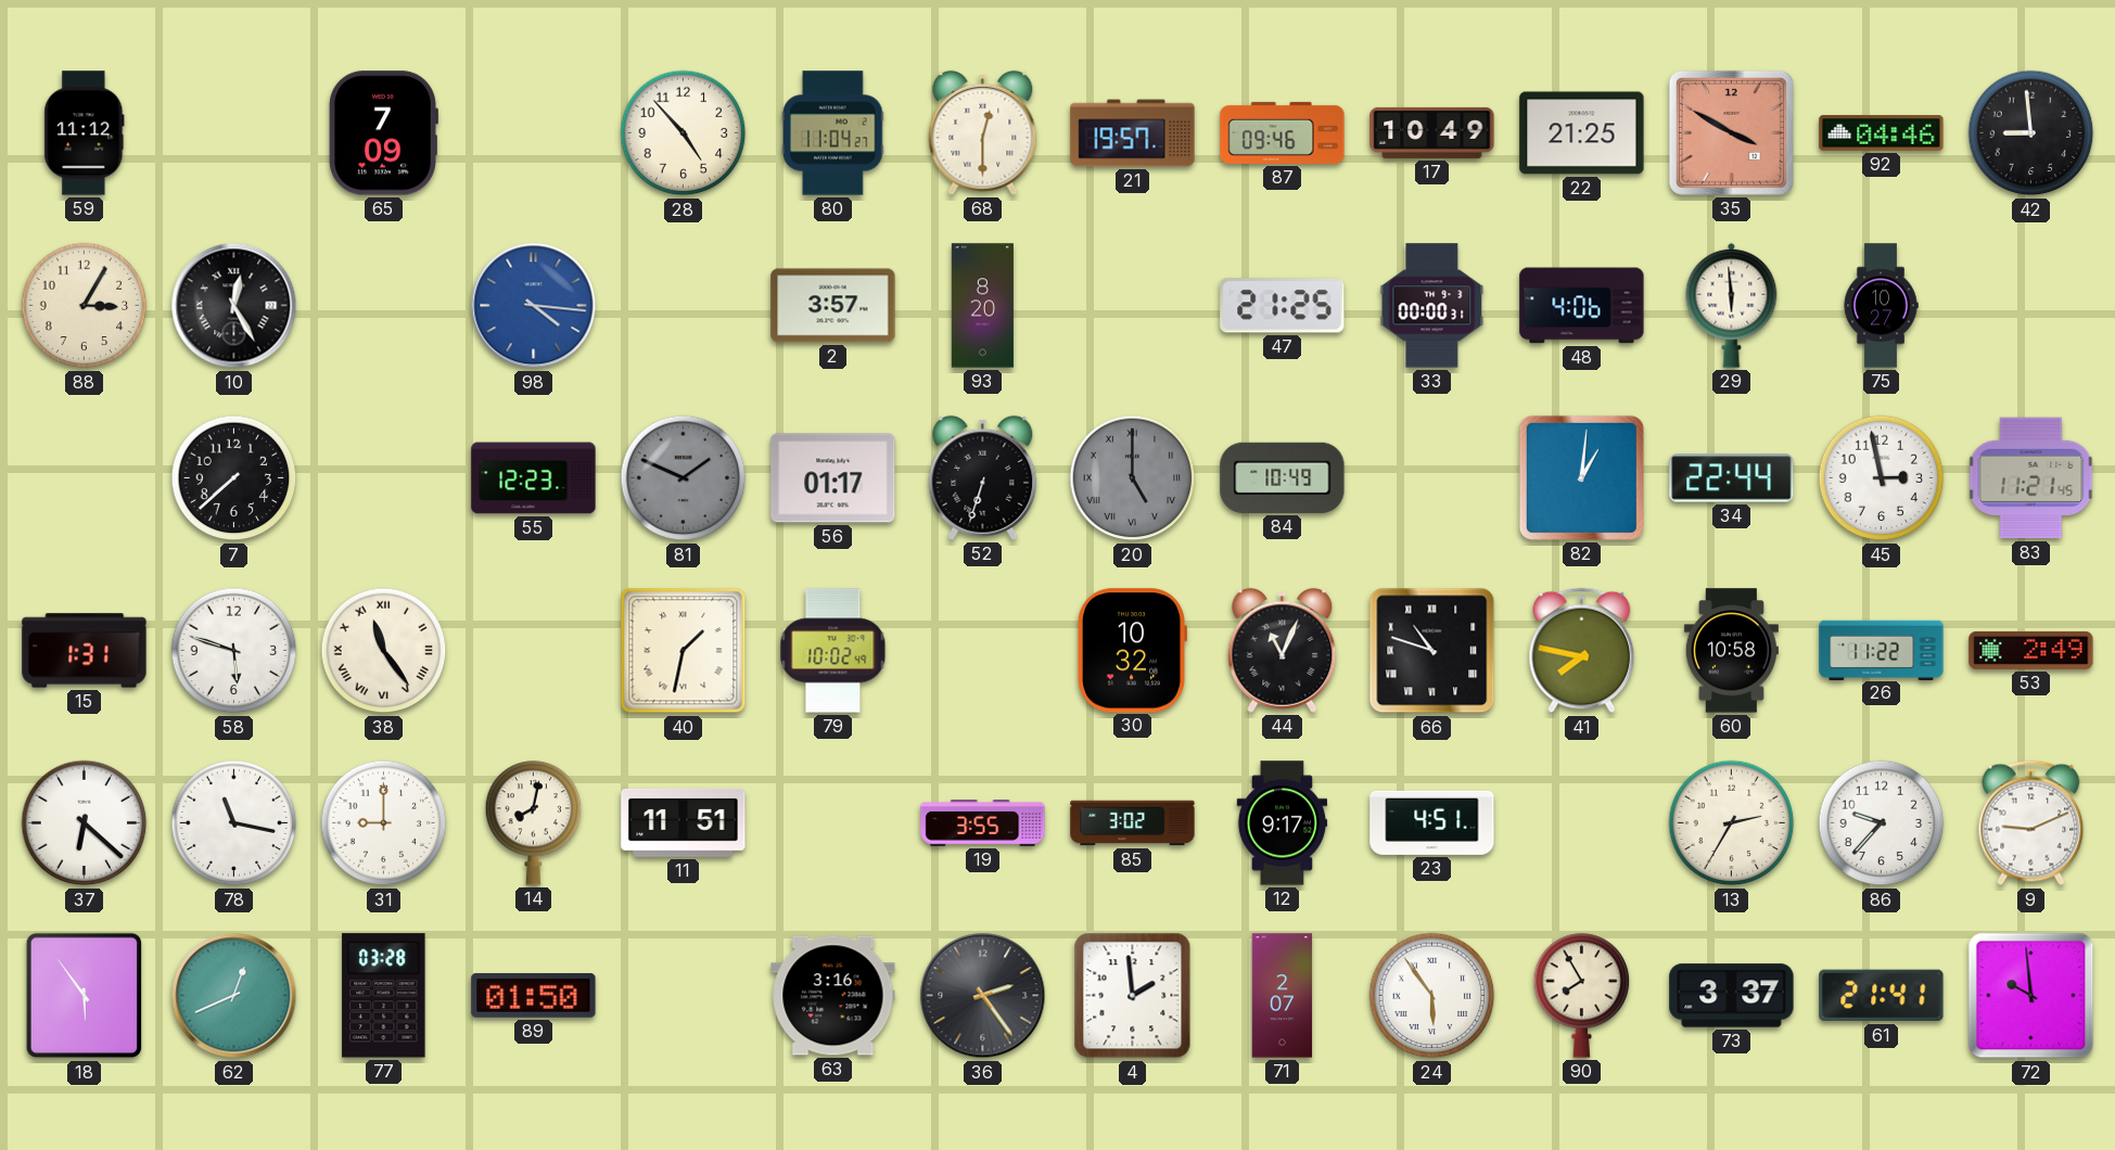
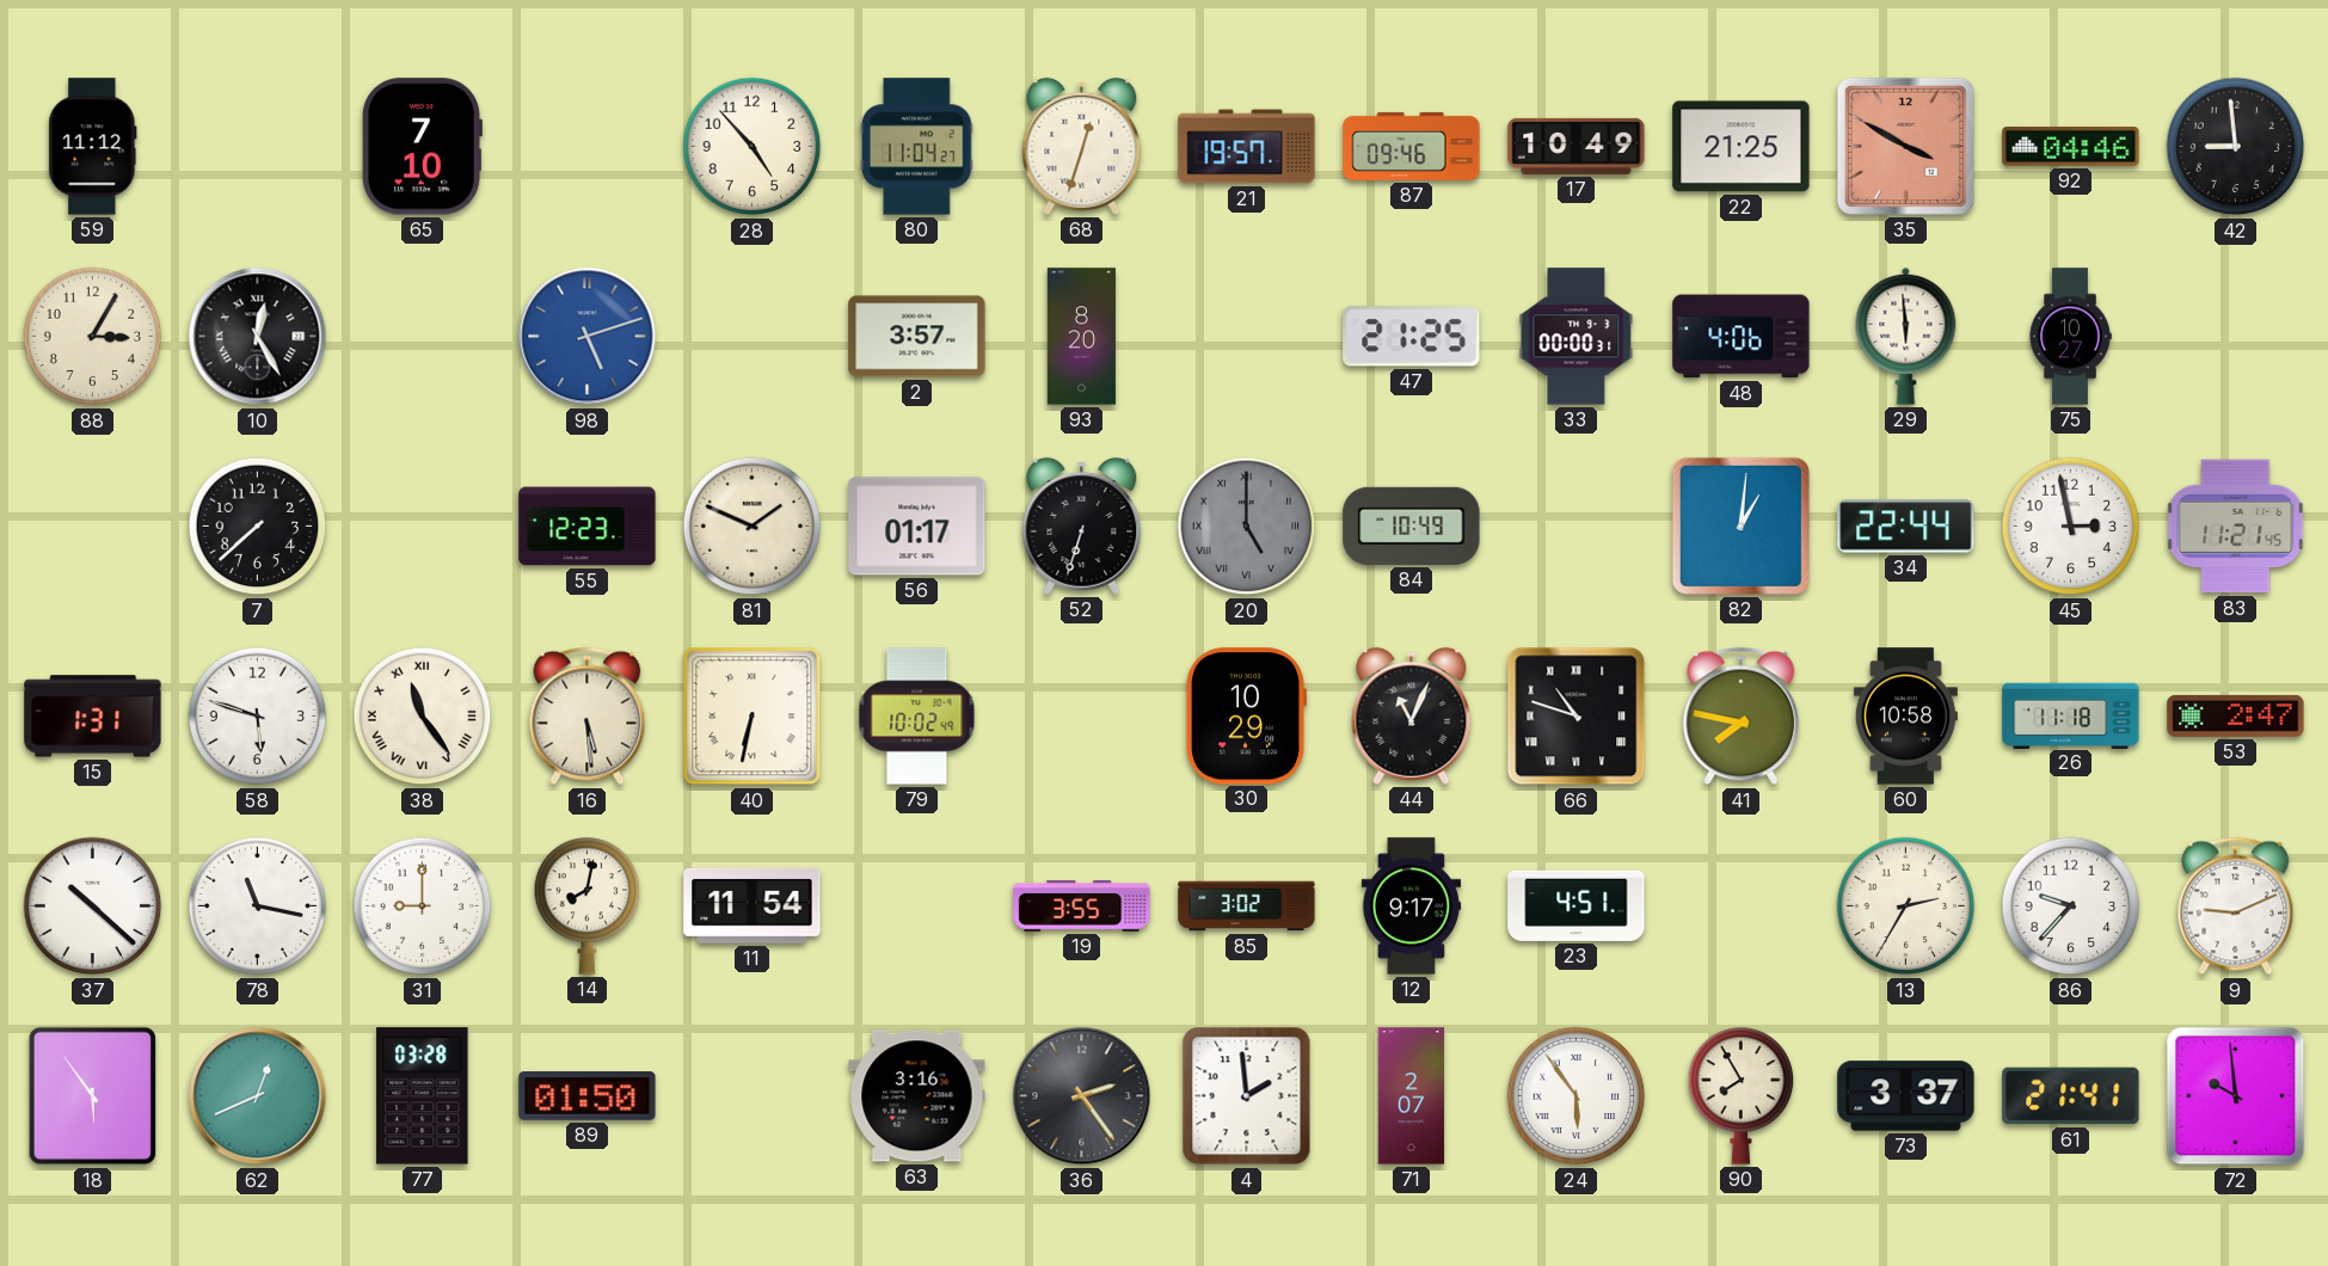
65: 7:09 -> 7:10 (423, 147)
68: 12:30 -> 12:33 (1082, 146)
98: 4:16 -> 5:12 (588, 337)
81 dial: grey -> cream (753, 527)
16: none -> 5:29 (588, 717)
40: 1:32 -> 6:32 (753, 717)
30: 10:32 -> 10:29 (1245, 717)
26: 11:22 -> 11:18 (2071, 715)
53: 2:49 -> 2:47 (2236, 715)
37: 6:22 -> 10:22 (93, 907)
11: 11:51 -> 11:54 (753, 905)
